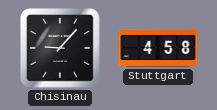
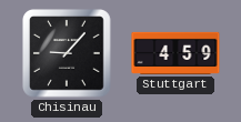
Stuttgart: 4:58 -> 4:59 (175, 53)
